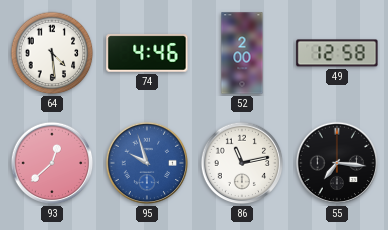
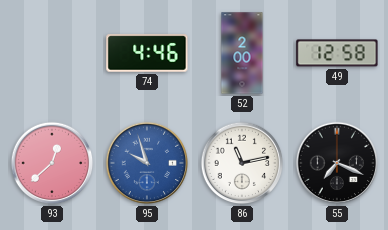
64: 4:29 -> none (52, 53)
55: 7:16 -> 7:19 (337, 163)
